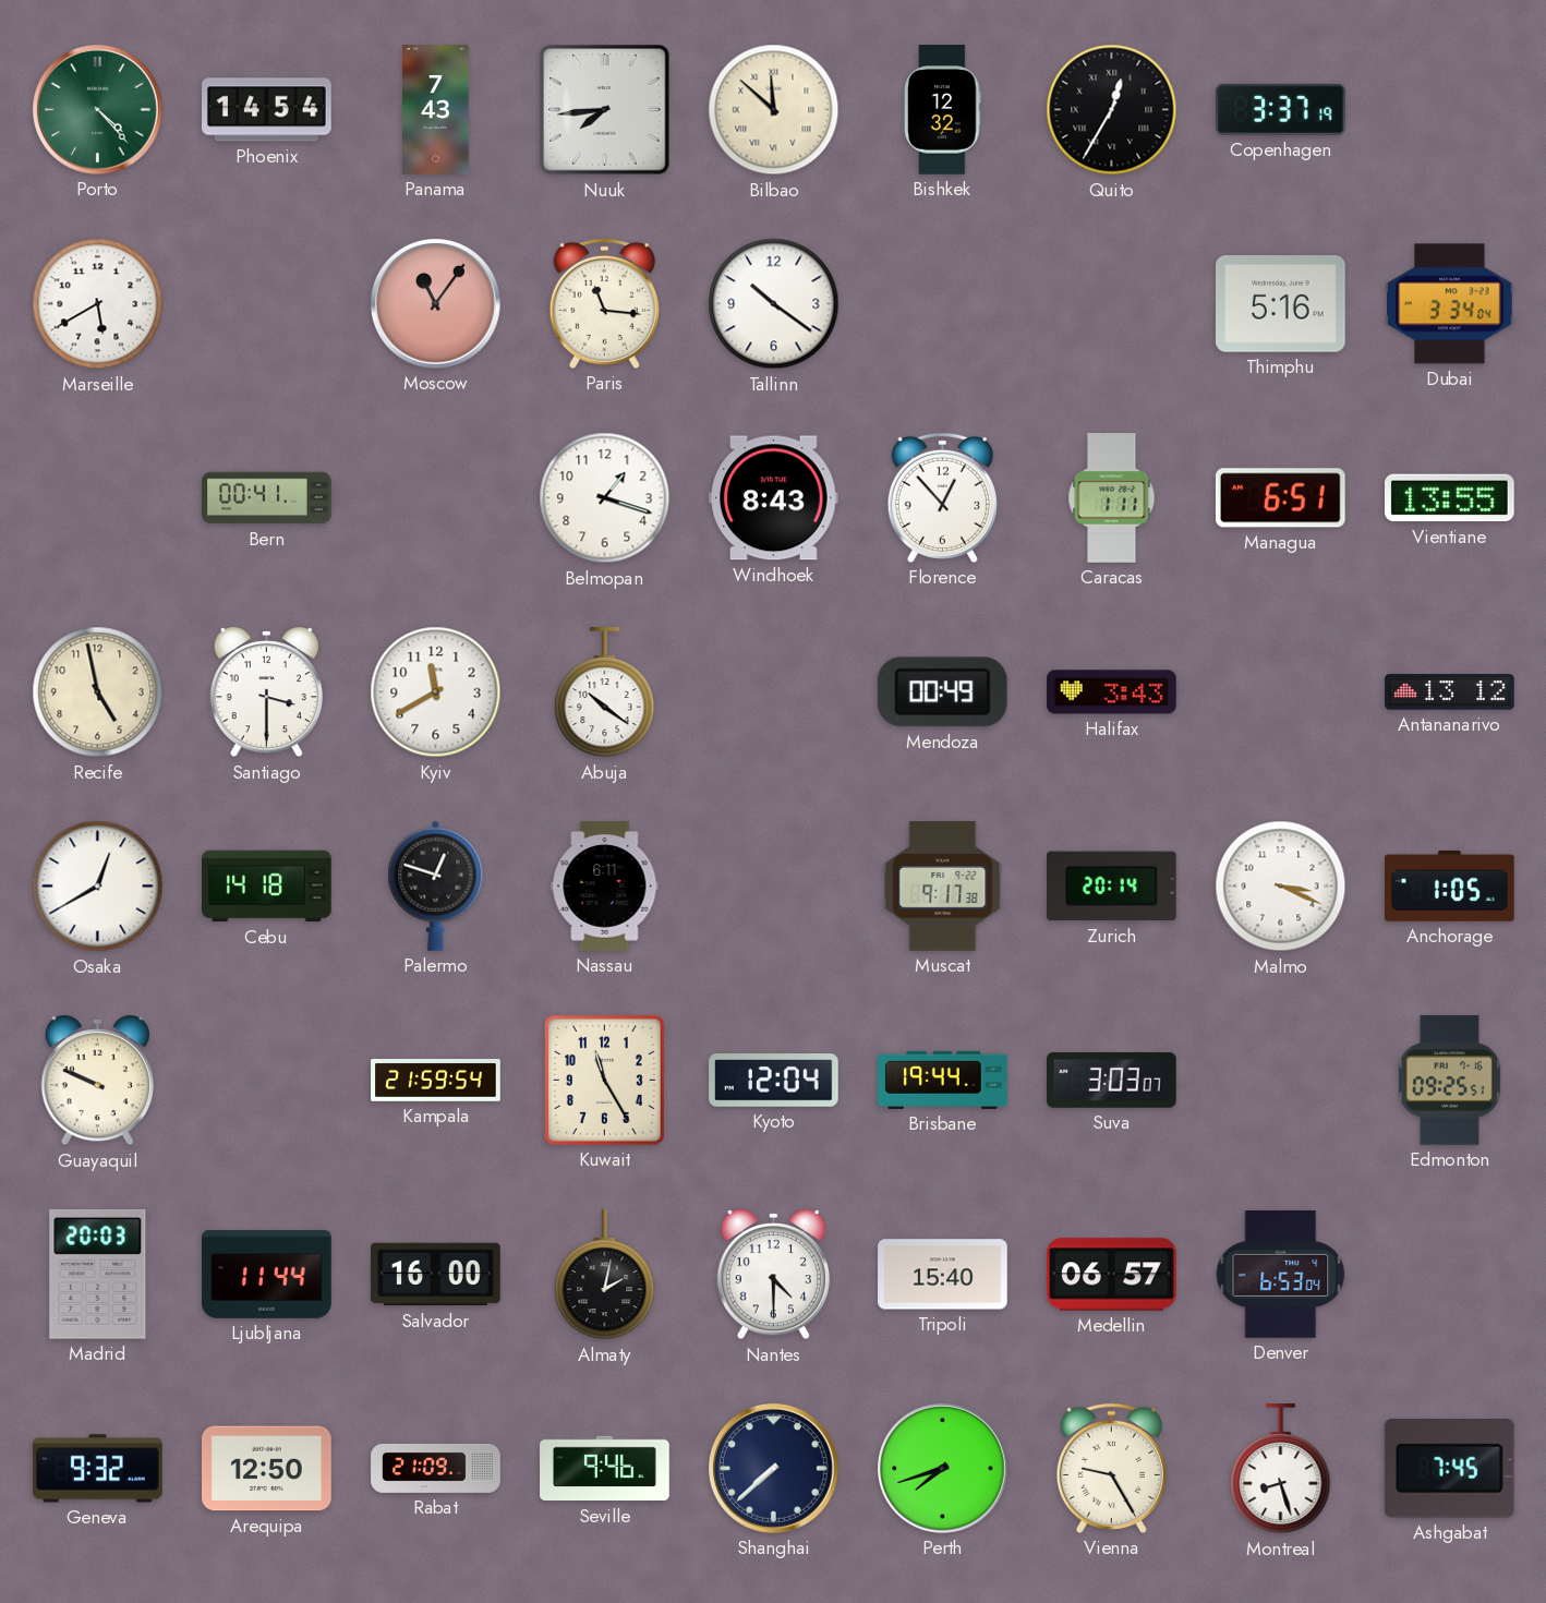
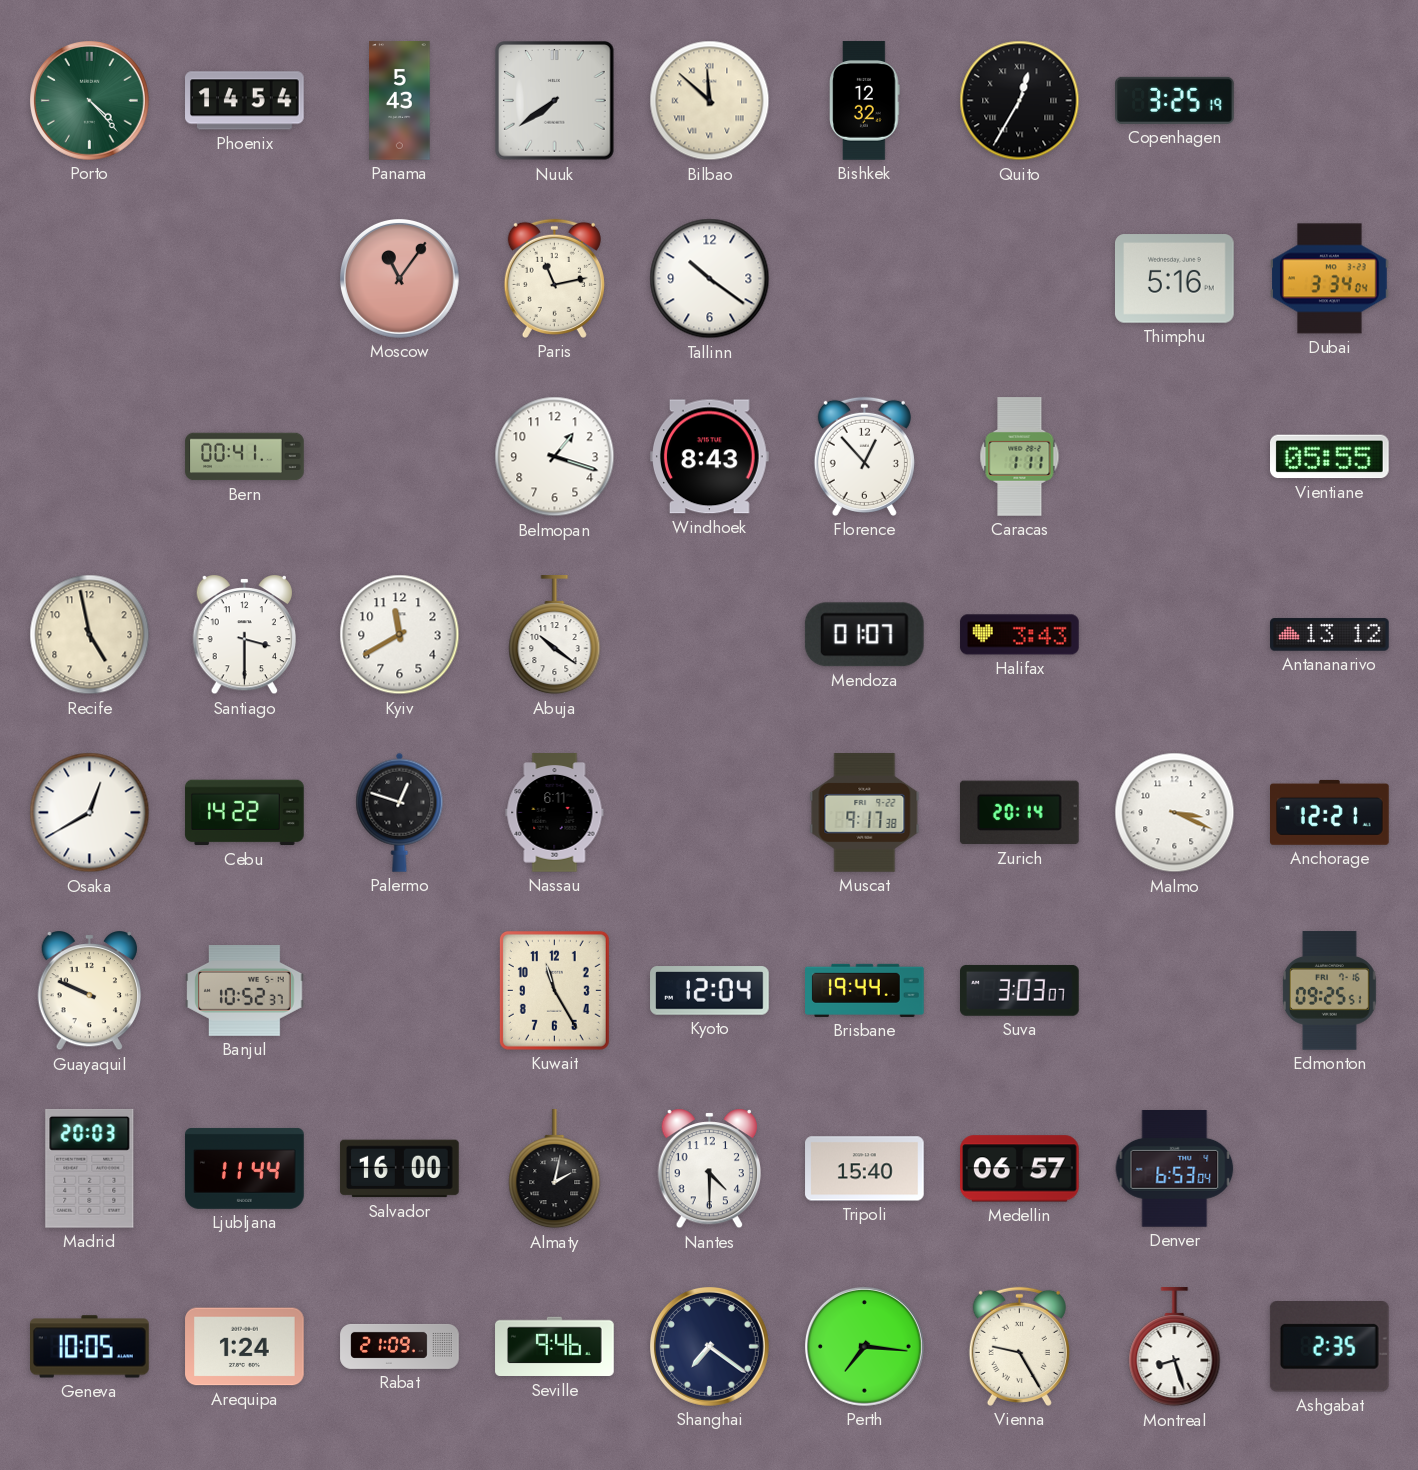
Panama: 7:43 -> 5:43 (400, 101)
Nuuk: 7:44 -> 7:39 (555, 101)
Copenhagen: 3:37 -> 3:25 (1175, 100)
Marseille: 5:40 -> none (98, 304)
Paris: 11:16 -> 11:13 (554, 278)
Managua: 6:51 -> none (1280, 498)
Vientiane: 13:55 -> 05:55 (1330, 457)
Mendoza: 00:49 -> 01:07 (864, 635)
Cebu: 14:18 -> 14:22 (245, 813)
Anchorage: 1:05 -> 12:21 (1330, 812)
Banjul: none -> 10:52 (245, 991)
Kampala: 21:59 -> none (436, 1081)
Geneva: 9:32 -> 10:05 (90, 1347)
Arequipa: 12:50 -> 1:24 (245, 1347)
Shanghai: 7:38 -> 7:21 (710, 1347)
Perth: 7:42 -> 7:16 (865, 1347)
Ashgabat: 7:45 -> 2:35 (1329, 1347)
